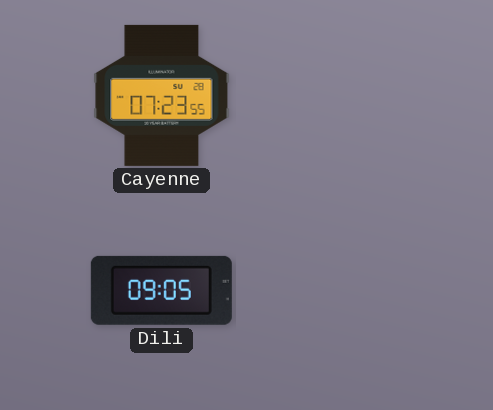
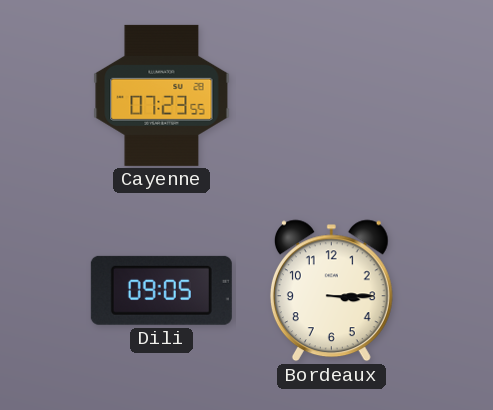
Bordeaux: none -> 3:15 (331, 291)
